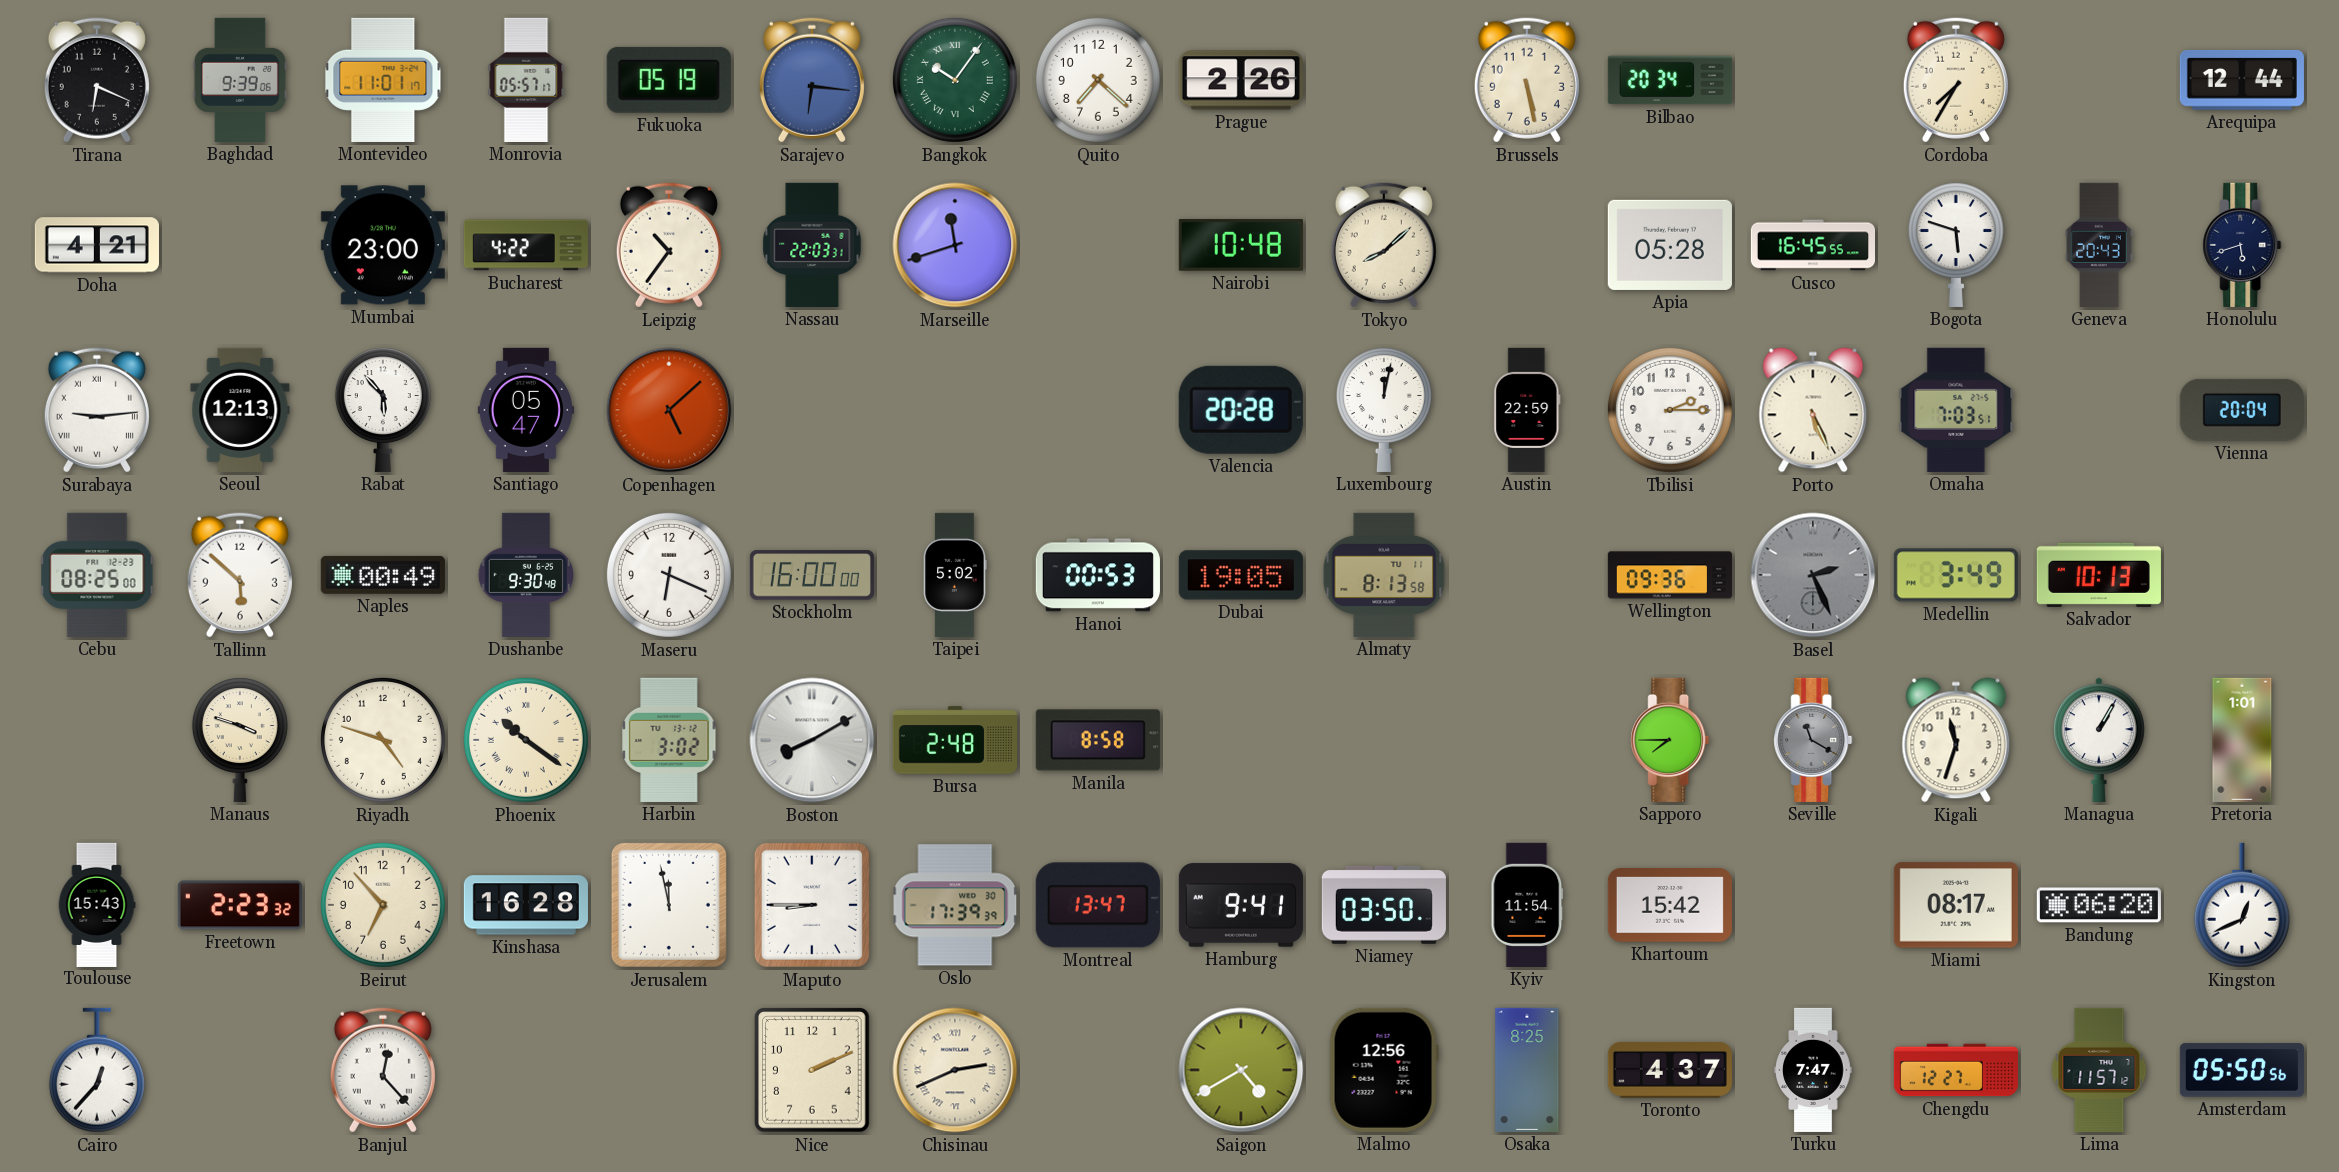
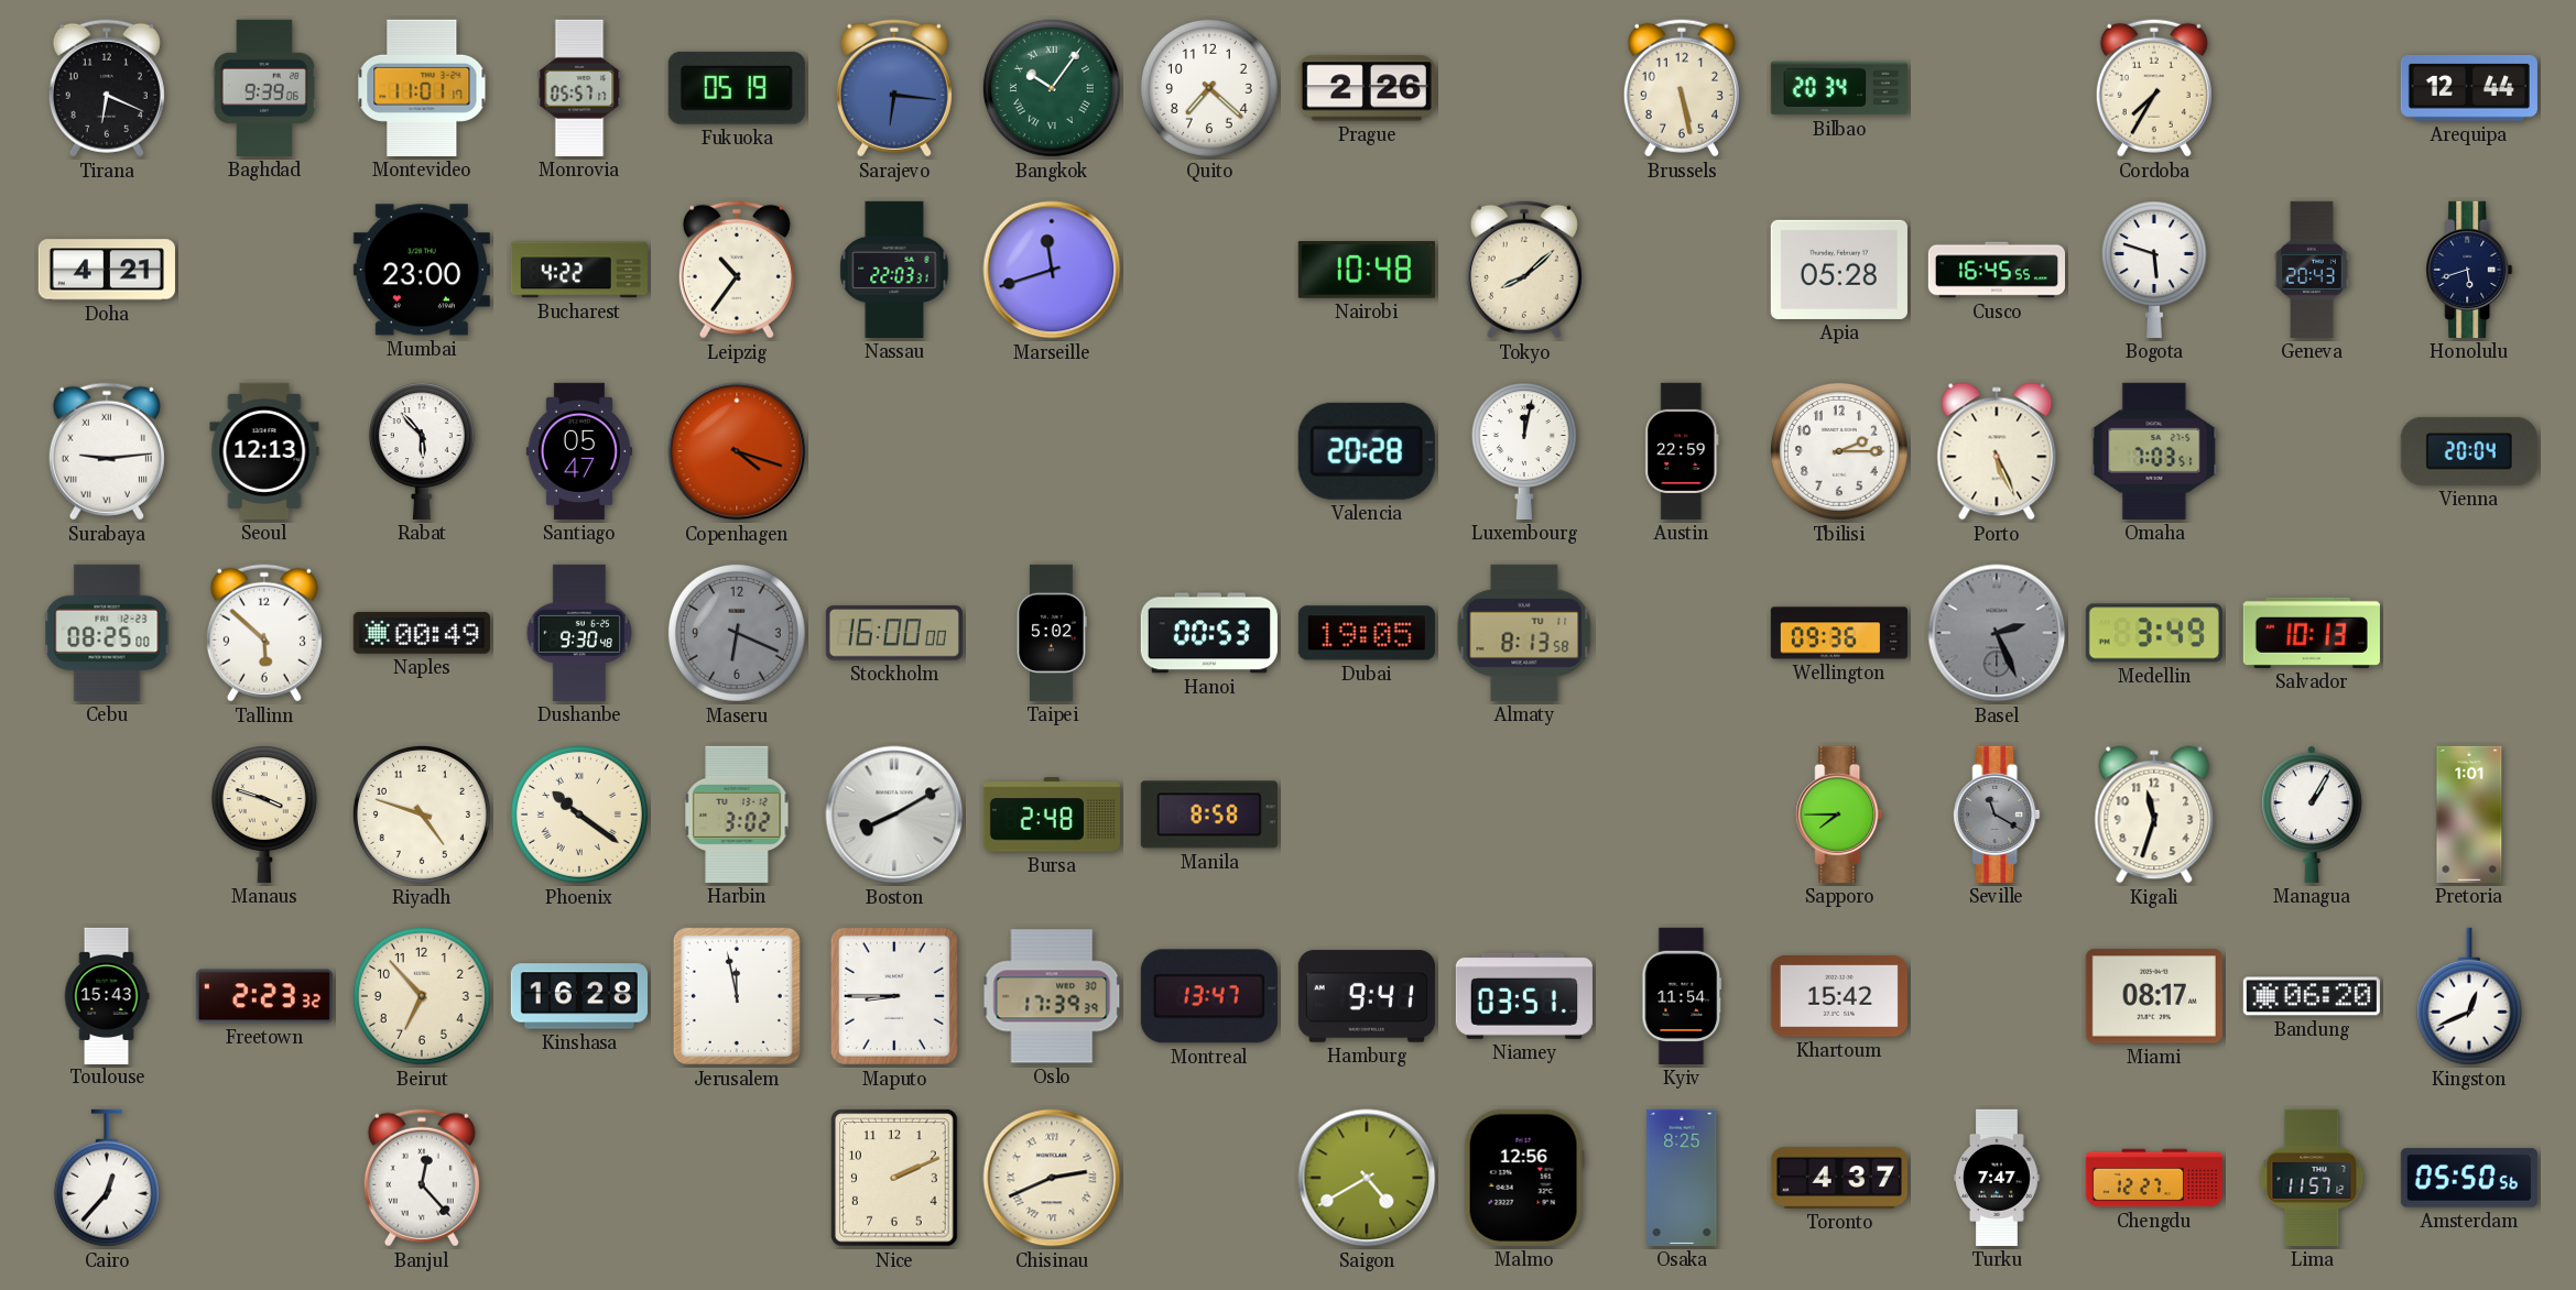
Copenhagen: 5:08 -> 4:18 (737, 451)
Maseru dial: white -> grey (737, 633)
Niamey: 03:50 -> 03:51 (1524, 996)
